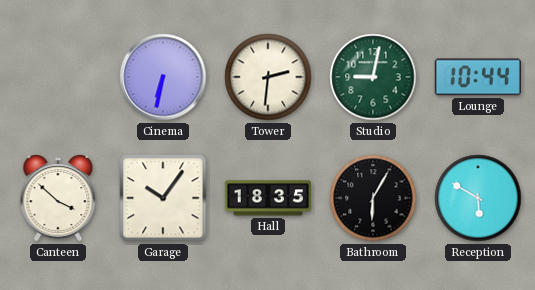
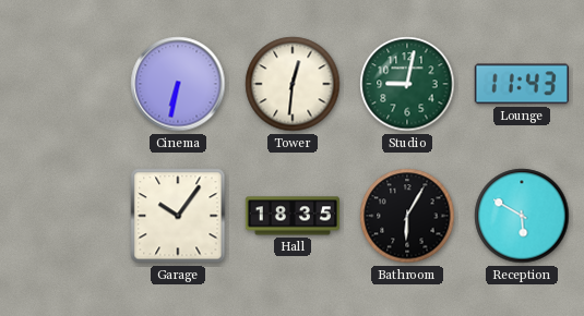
Tower: 2:31 -> 12:31 (293, 84)
Lounge: 10:44 -> 11:43 (522, 84)
Canteen: 3:52 -> none (58, 198)
